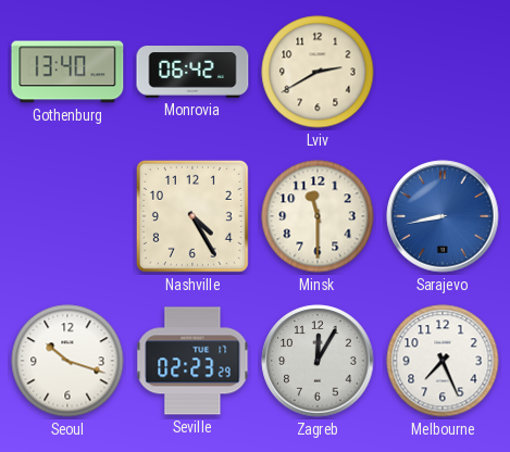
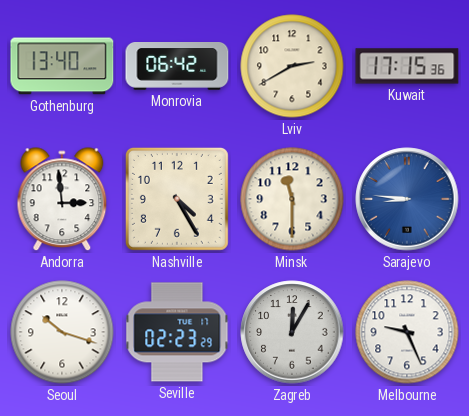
Kuwait: none -> 17:15 (407, 66)
Andorra: none -> 2:59 (62, 200)
Sarajevo: 8:43 -> 8:46 (407, 199)
Melbourne: 7:26 -> 9:26 (407, 332)
